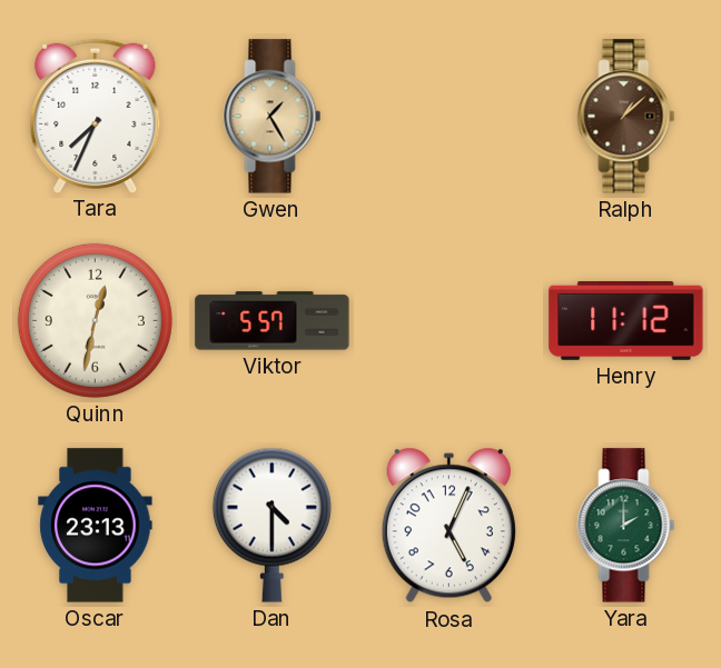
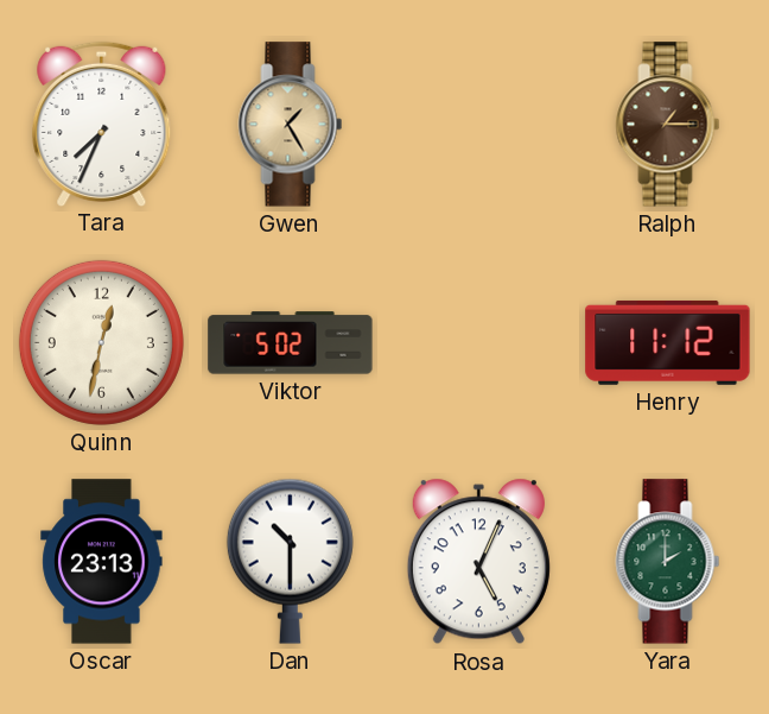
Ralph: 1:08 -> 1:15 (668, 125)
Viktor: 5:57 -> 5:02 (291, 343)
Dan: 4:30 -> 10:30 (290, 561)
